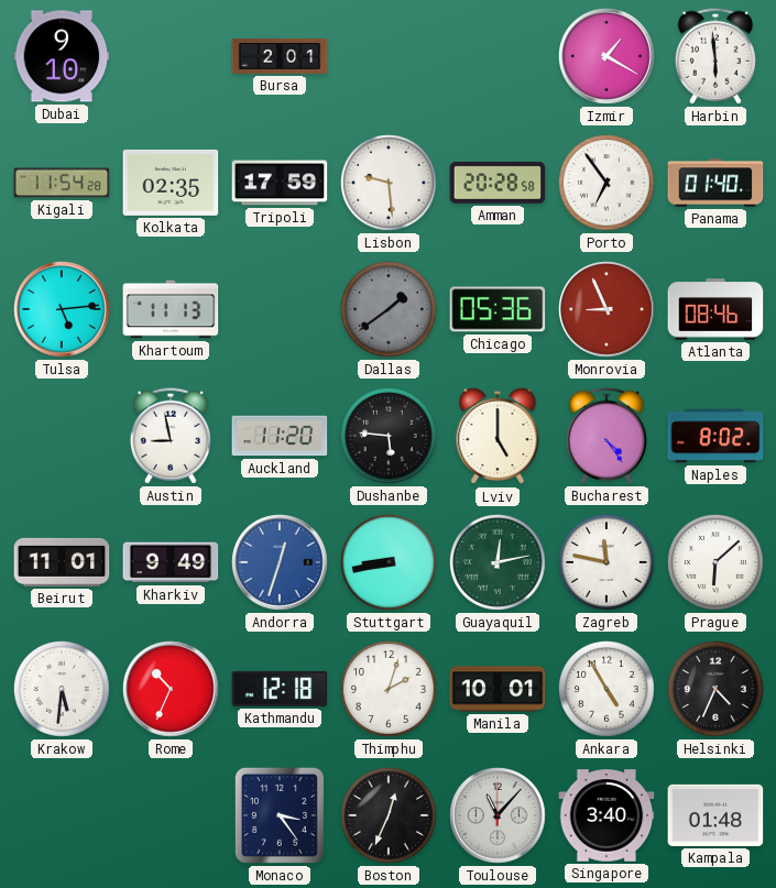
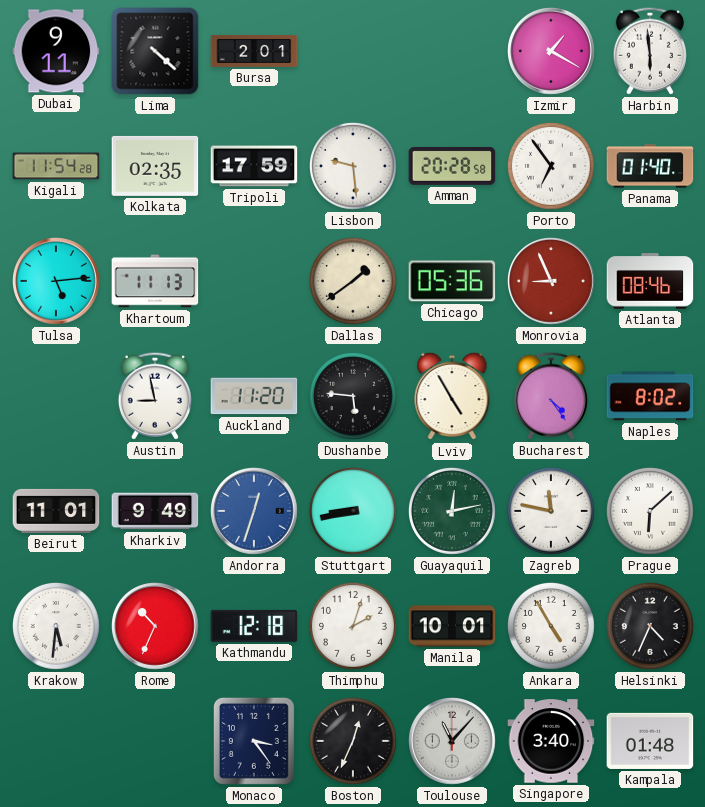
Dubai: 9:10 -> 9:11 (56, 51)
Lima: none -> 4:22 (155, 51)
Dallas dial: grey -> cream (353, 281)
Lviv: 5:00 -> 4:55 (452, 396)
